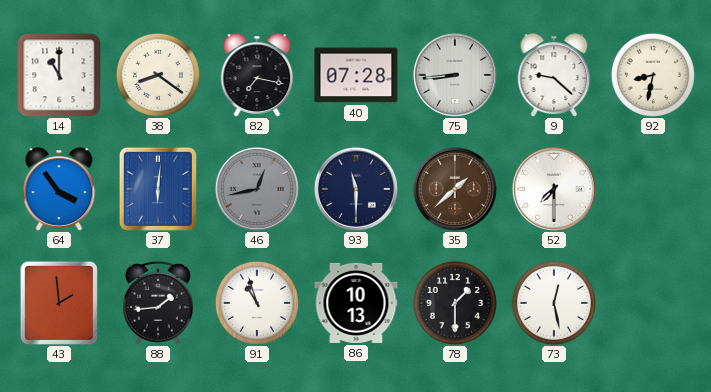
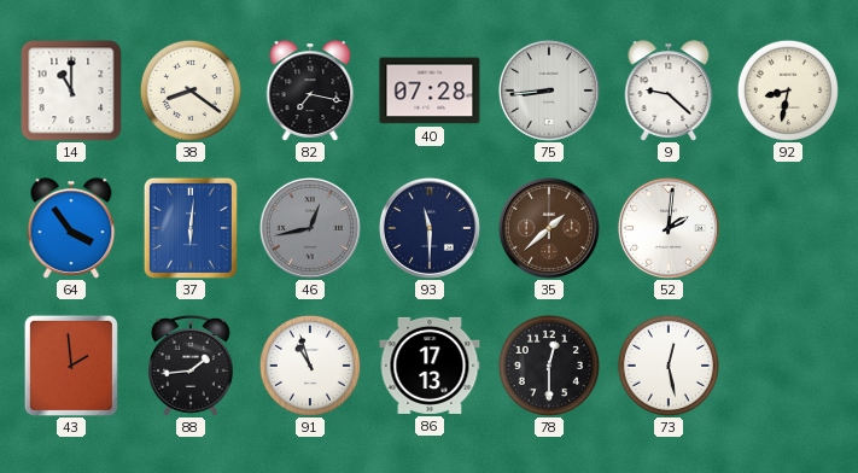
52: 7:30 -> 2:01 (669, 228)
86: 10:13 -> 17:13 (430, 366)
78: 1:30 -> 12:30 (549, 366)
